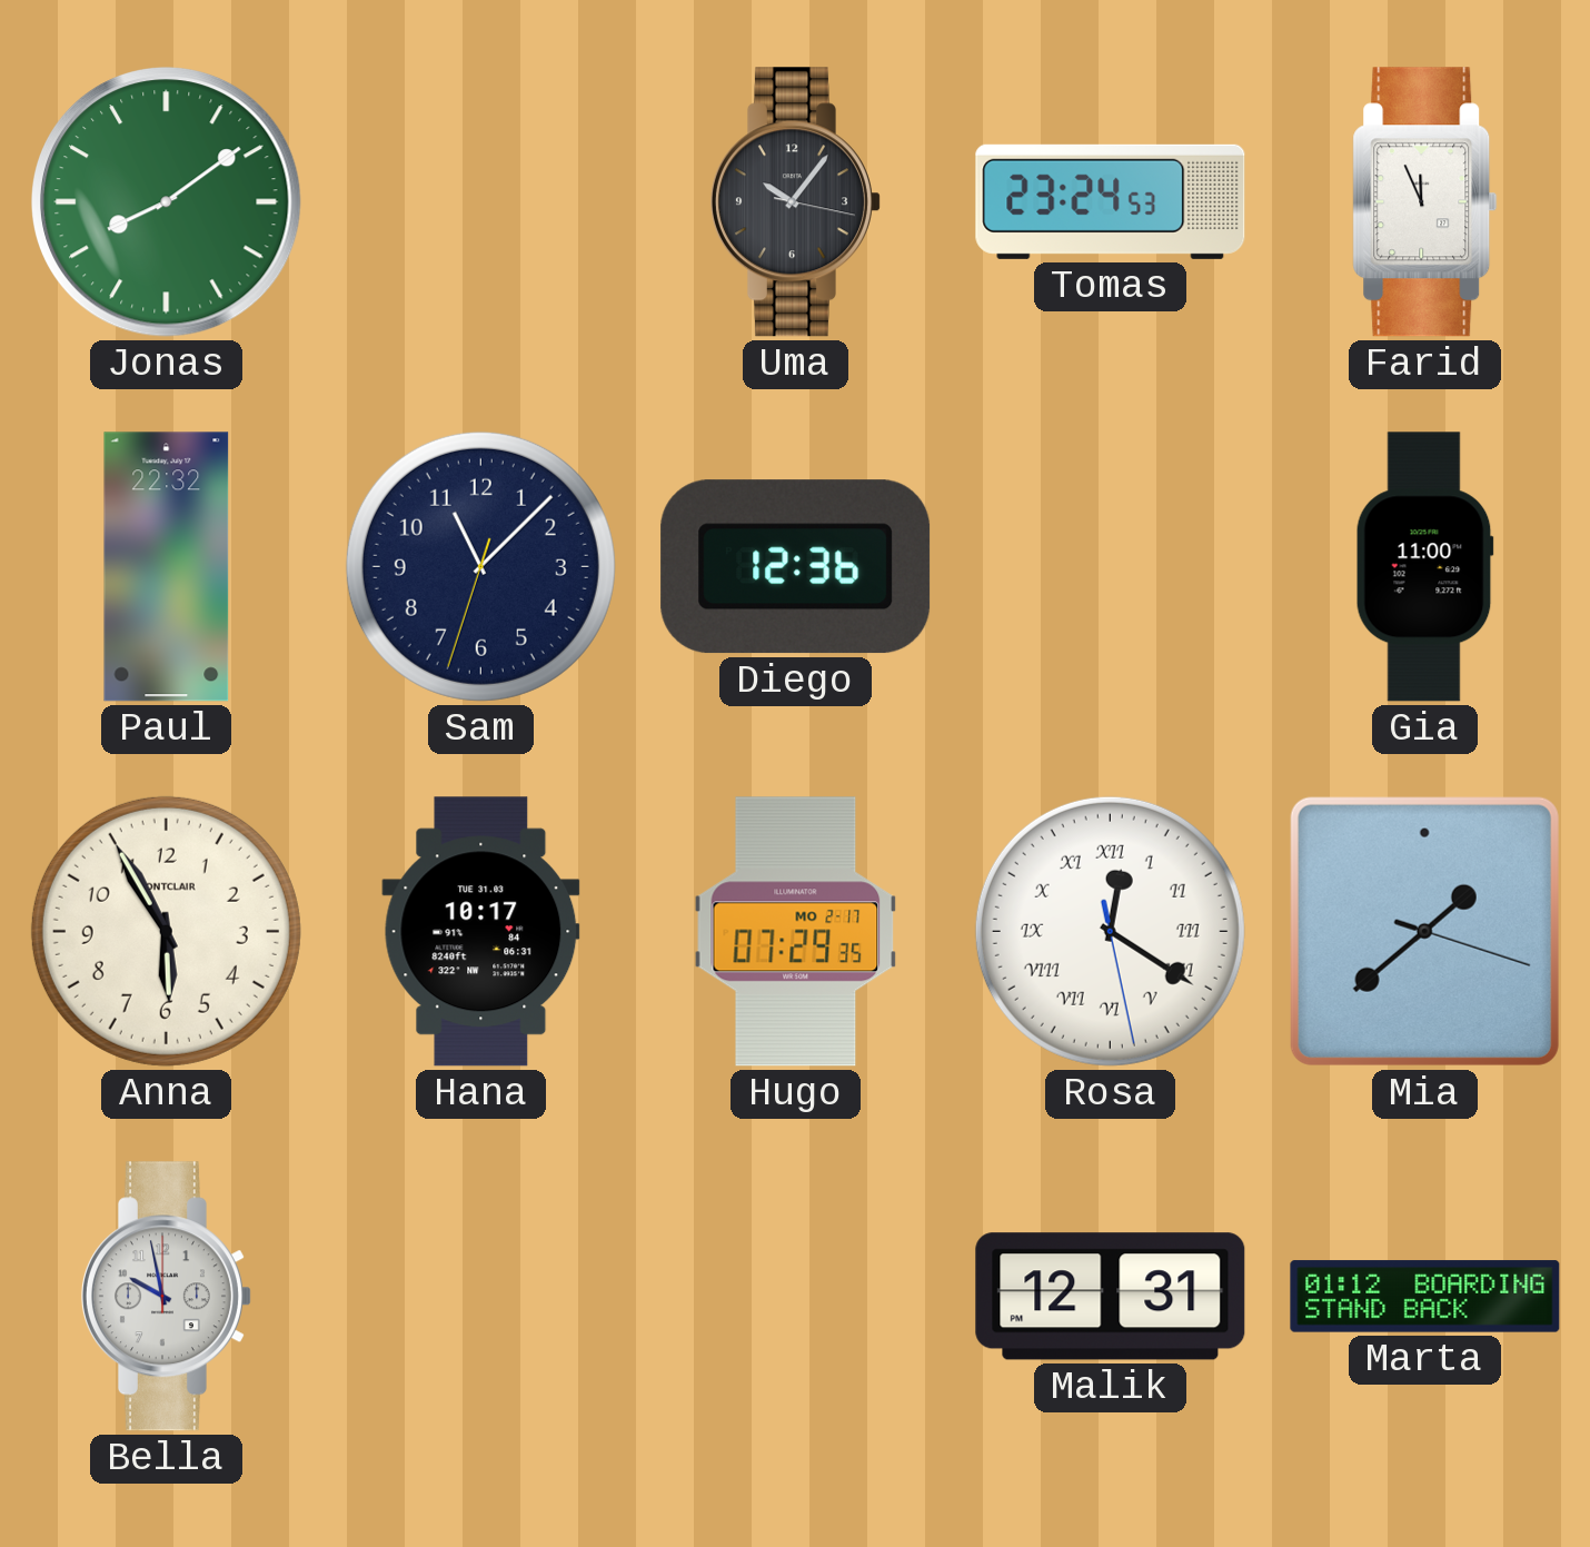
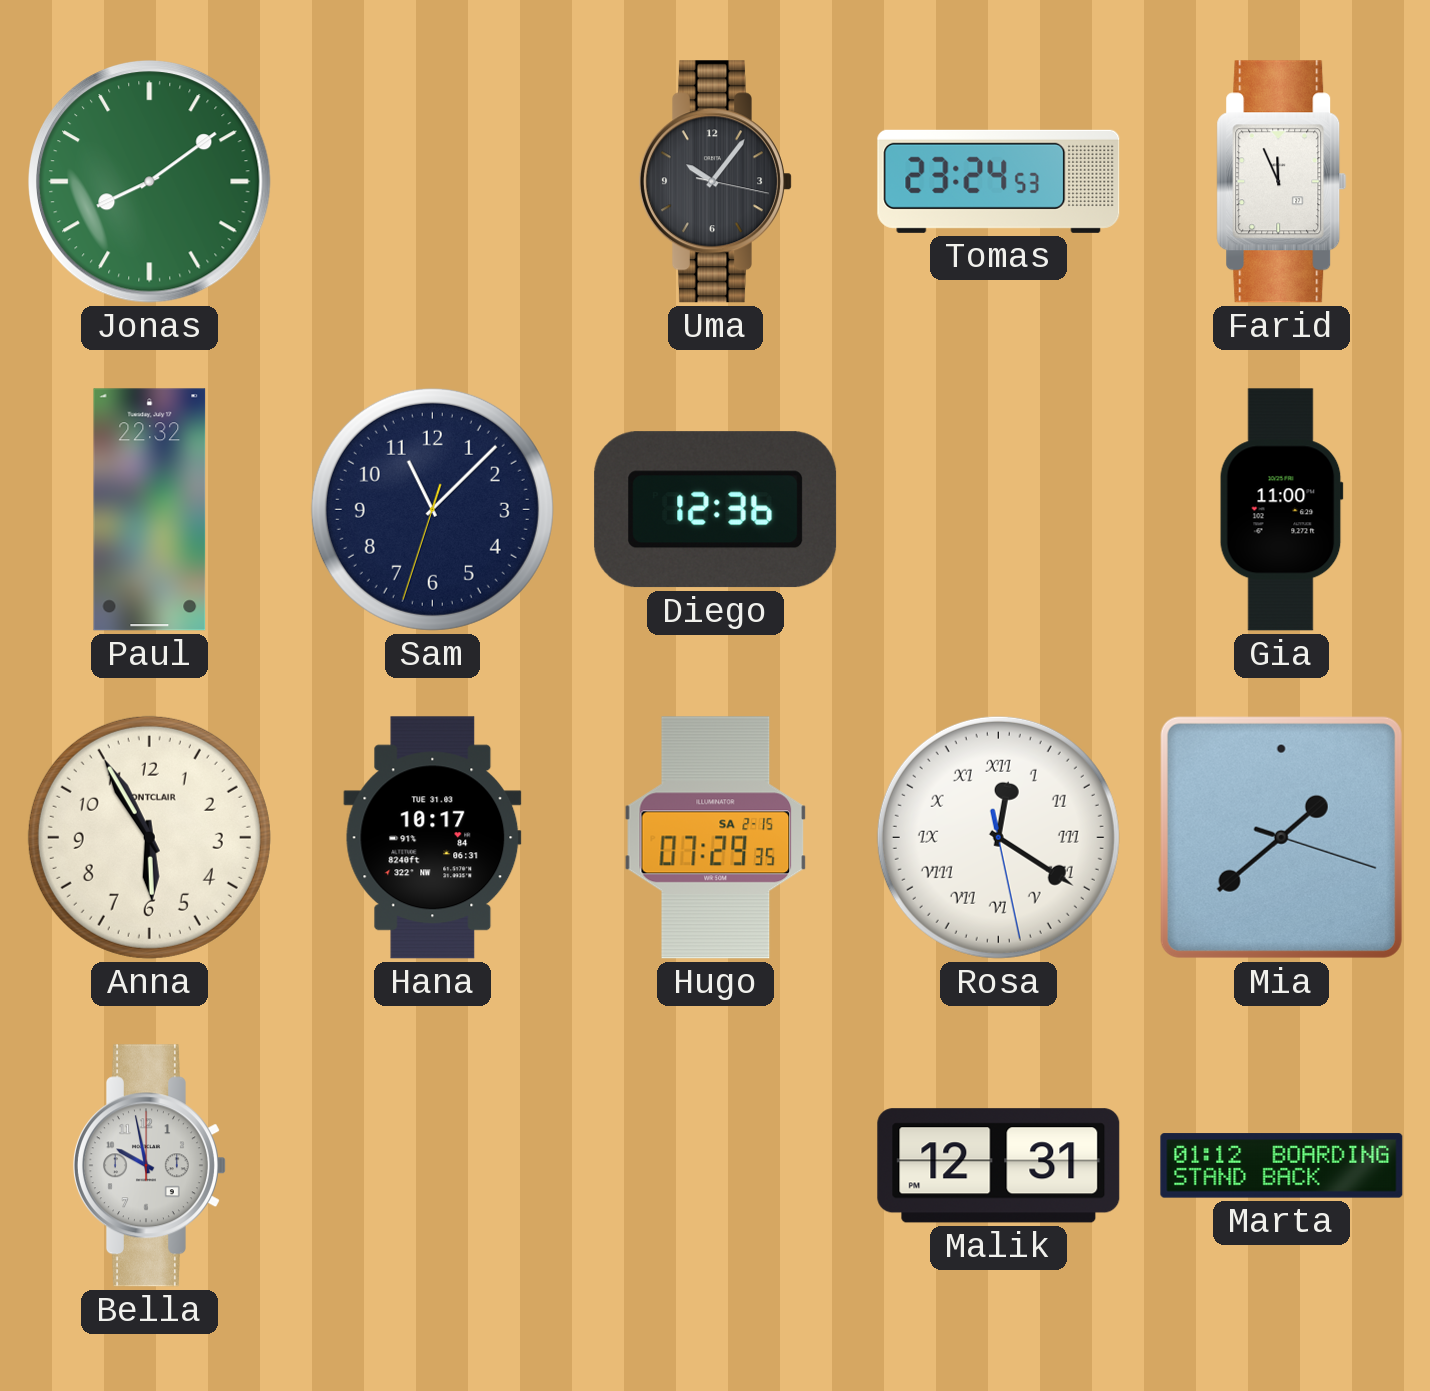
Hugo date: MO 2-17 -> SA 2-15 (716, 838)
